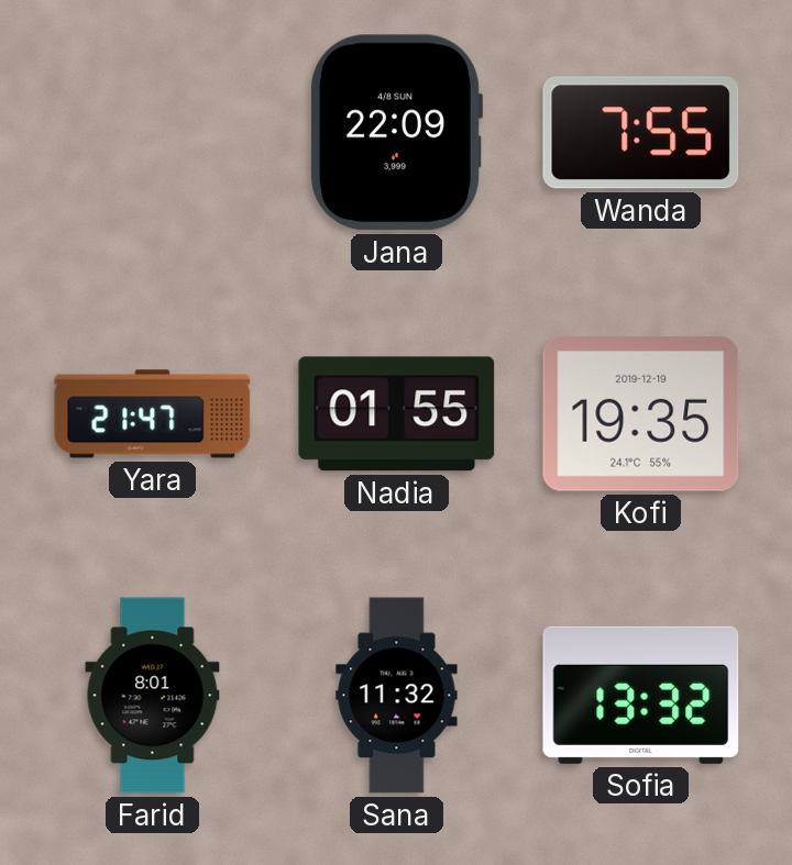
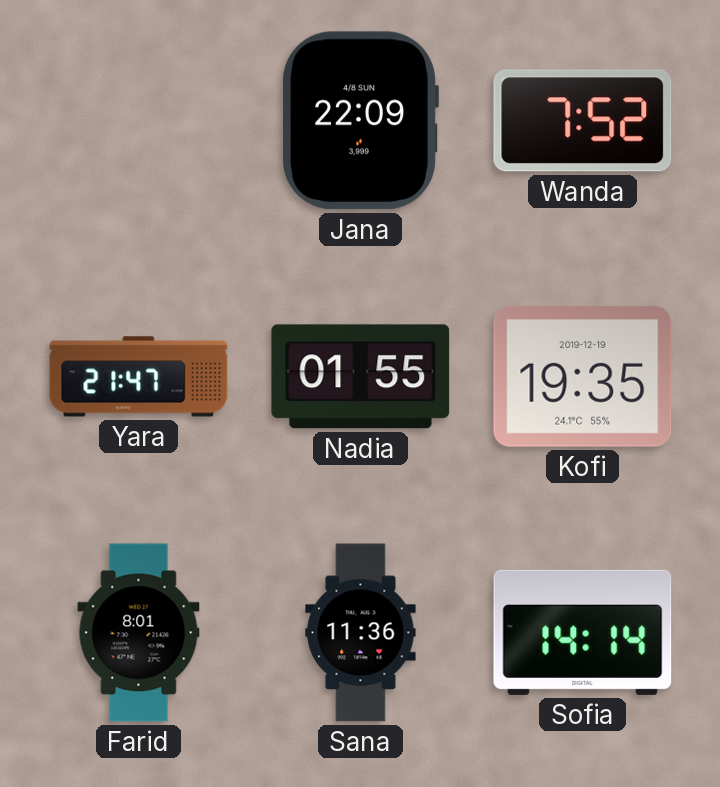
Wanda: 7:55 -> 7:52 (583, 121)
Sana: 11:32 -> 11:36 (361, 633)
Sofia: 13:32 -> 14:14 (583, 632)
